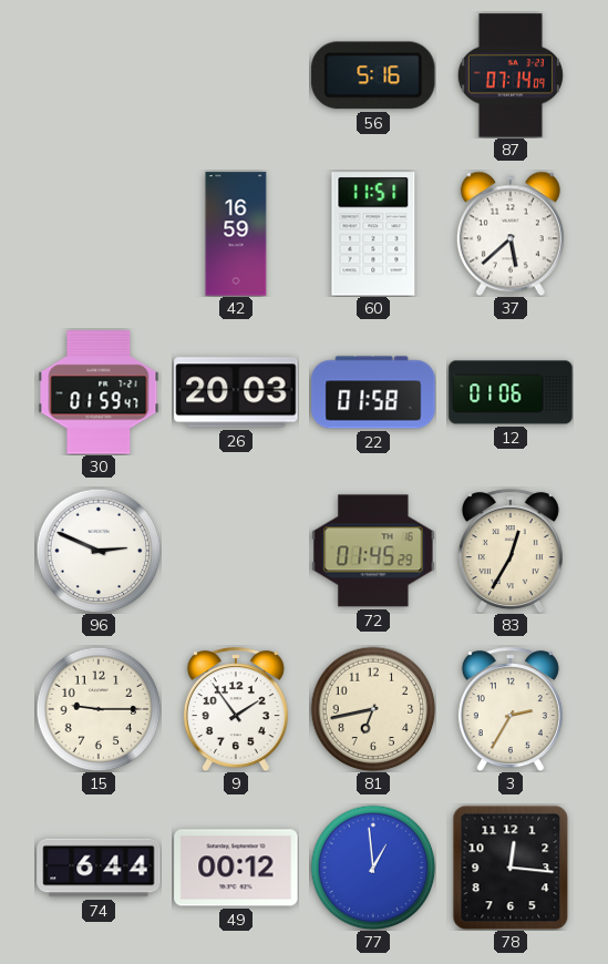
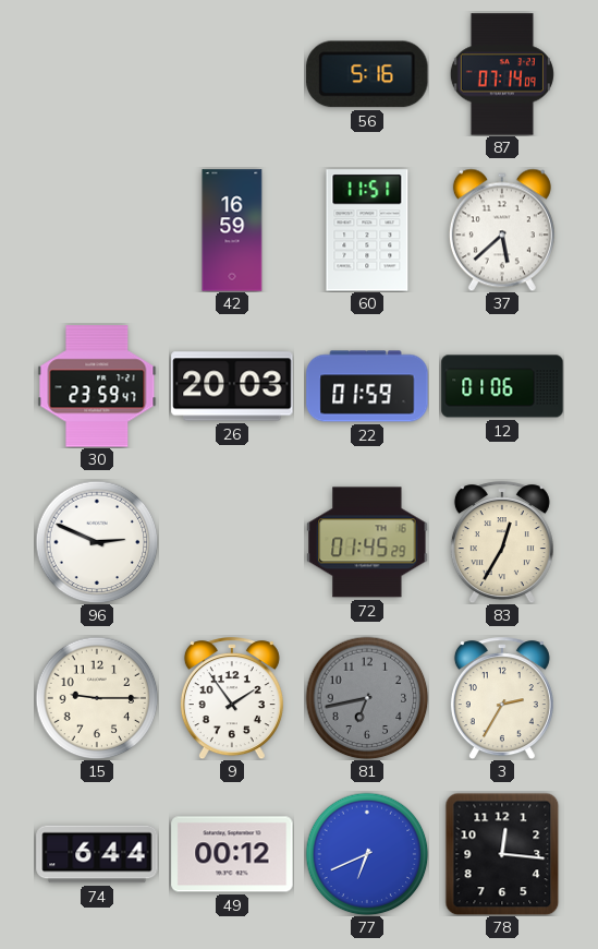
30: 01:59 -> 23:59 (97, 386)
22: 01:58 -> 01:59 (367, 386)
81 dial: cream -> grey (367, 698)
77: 12:59 -> 6:41 (367, 854)
